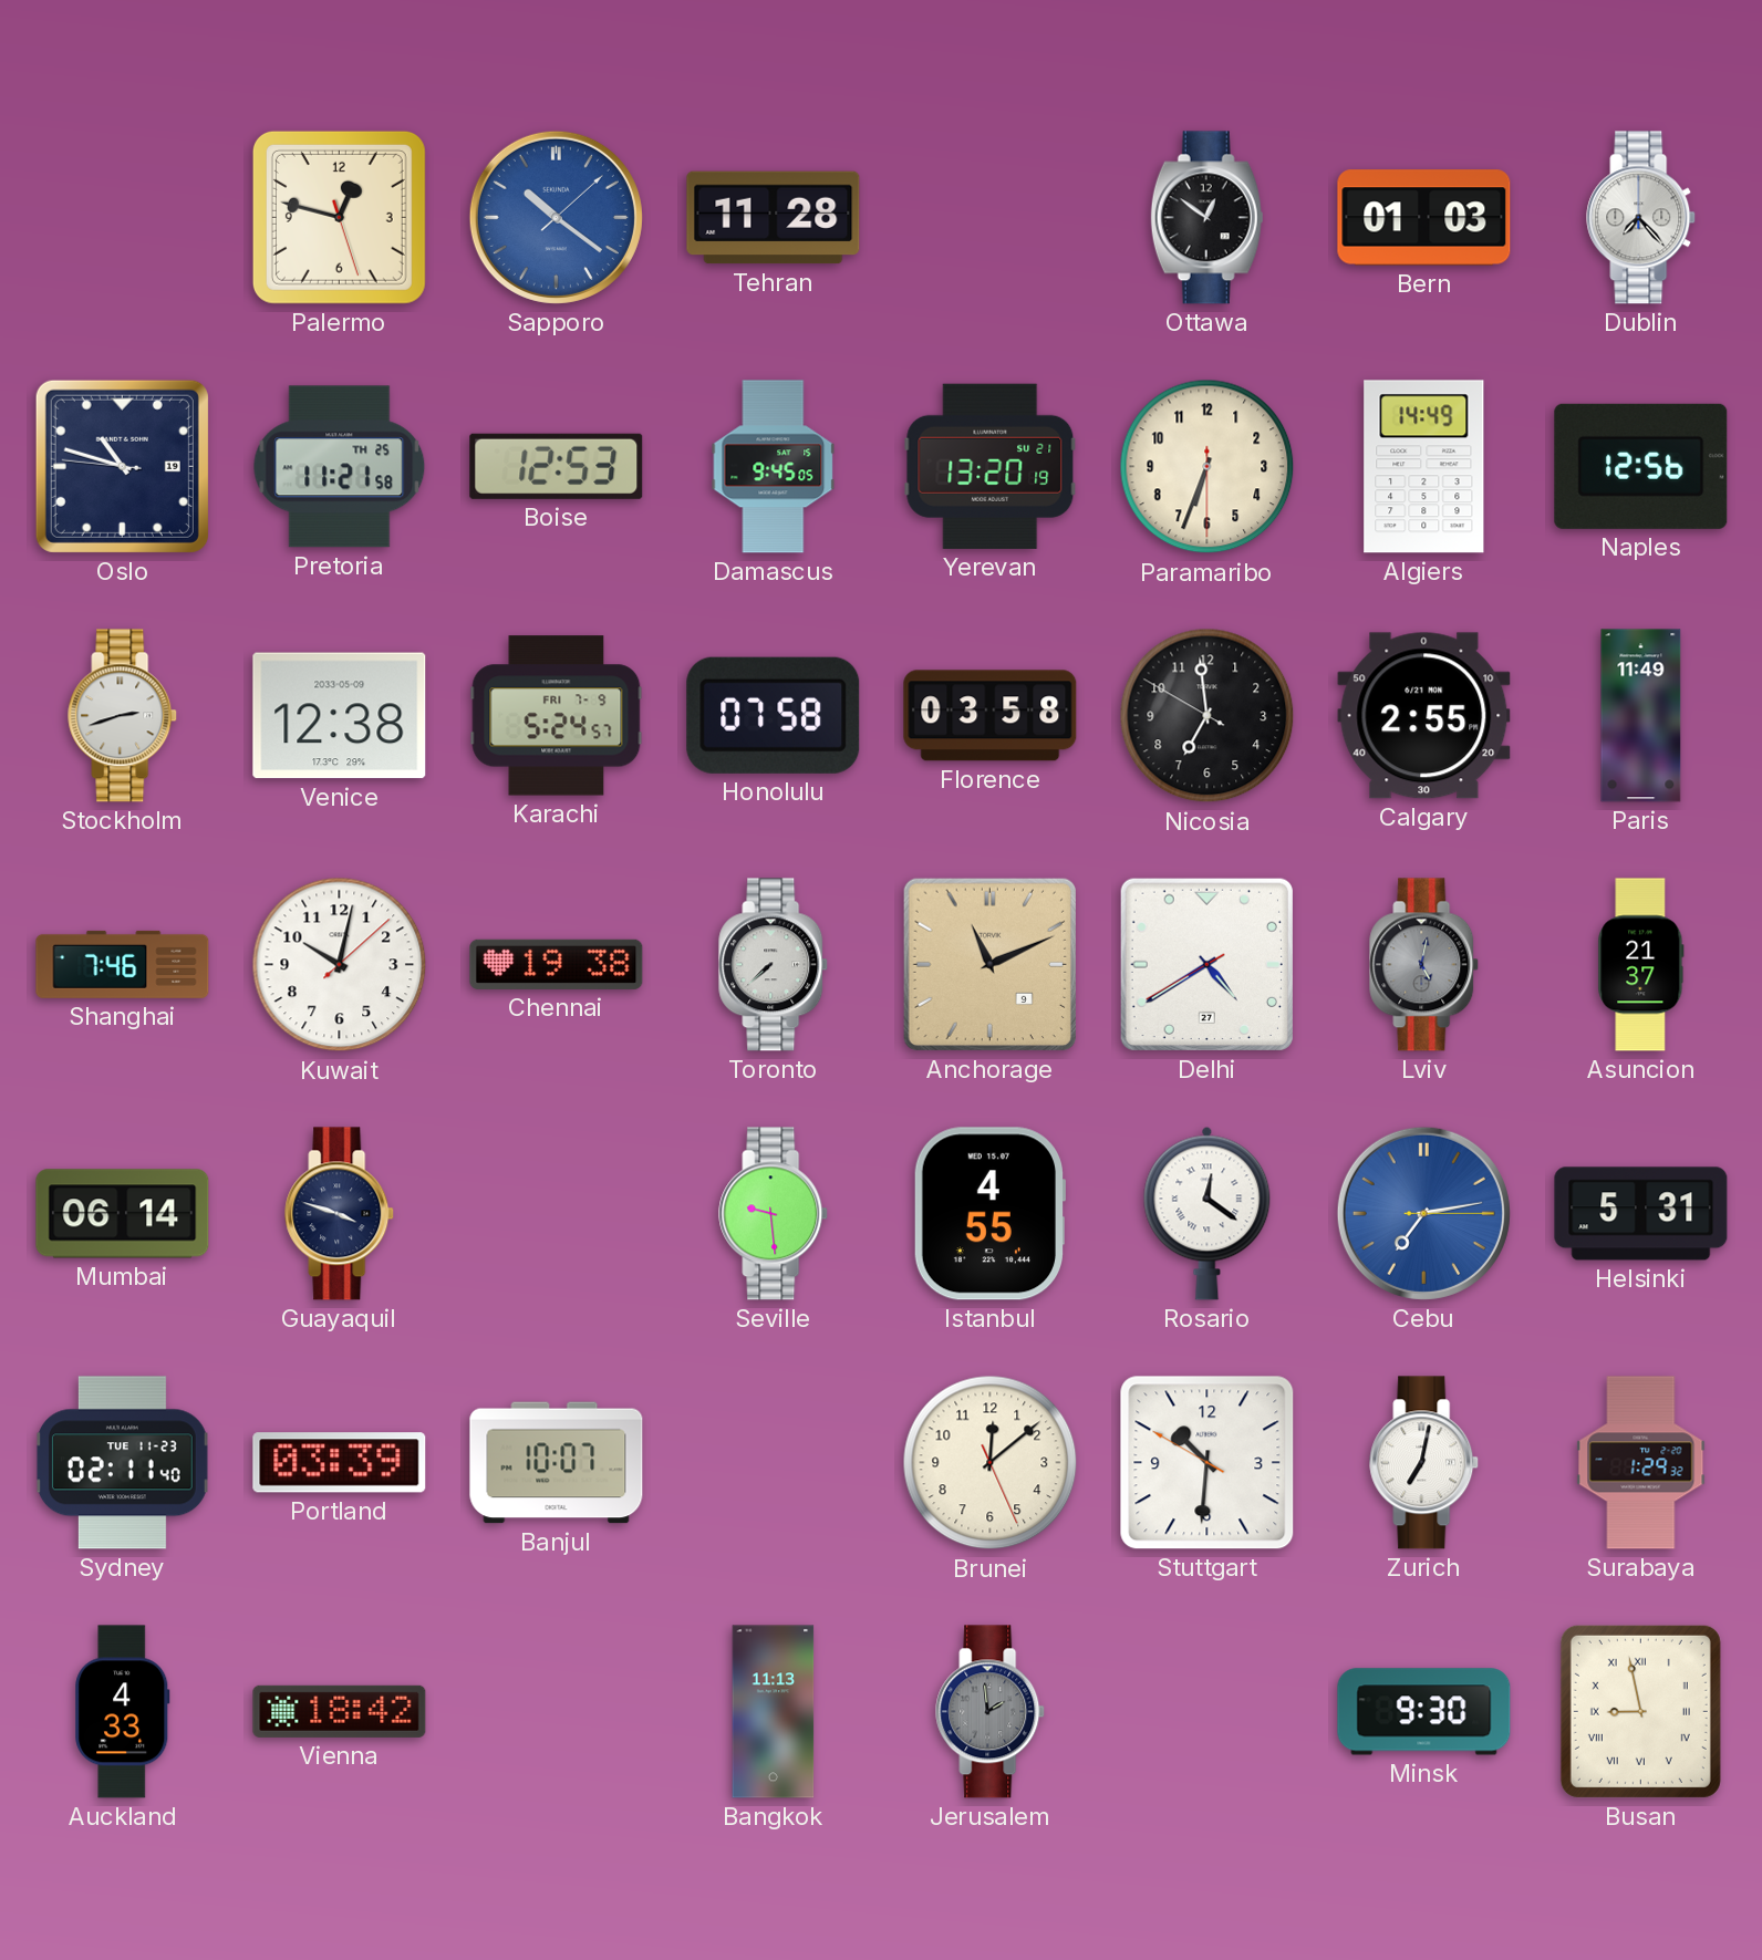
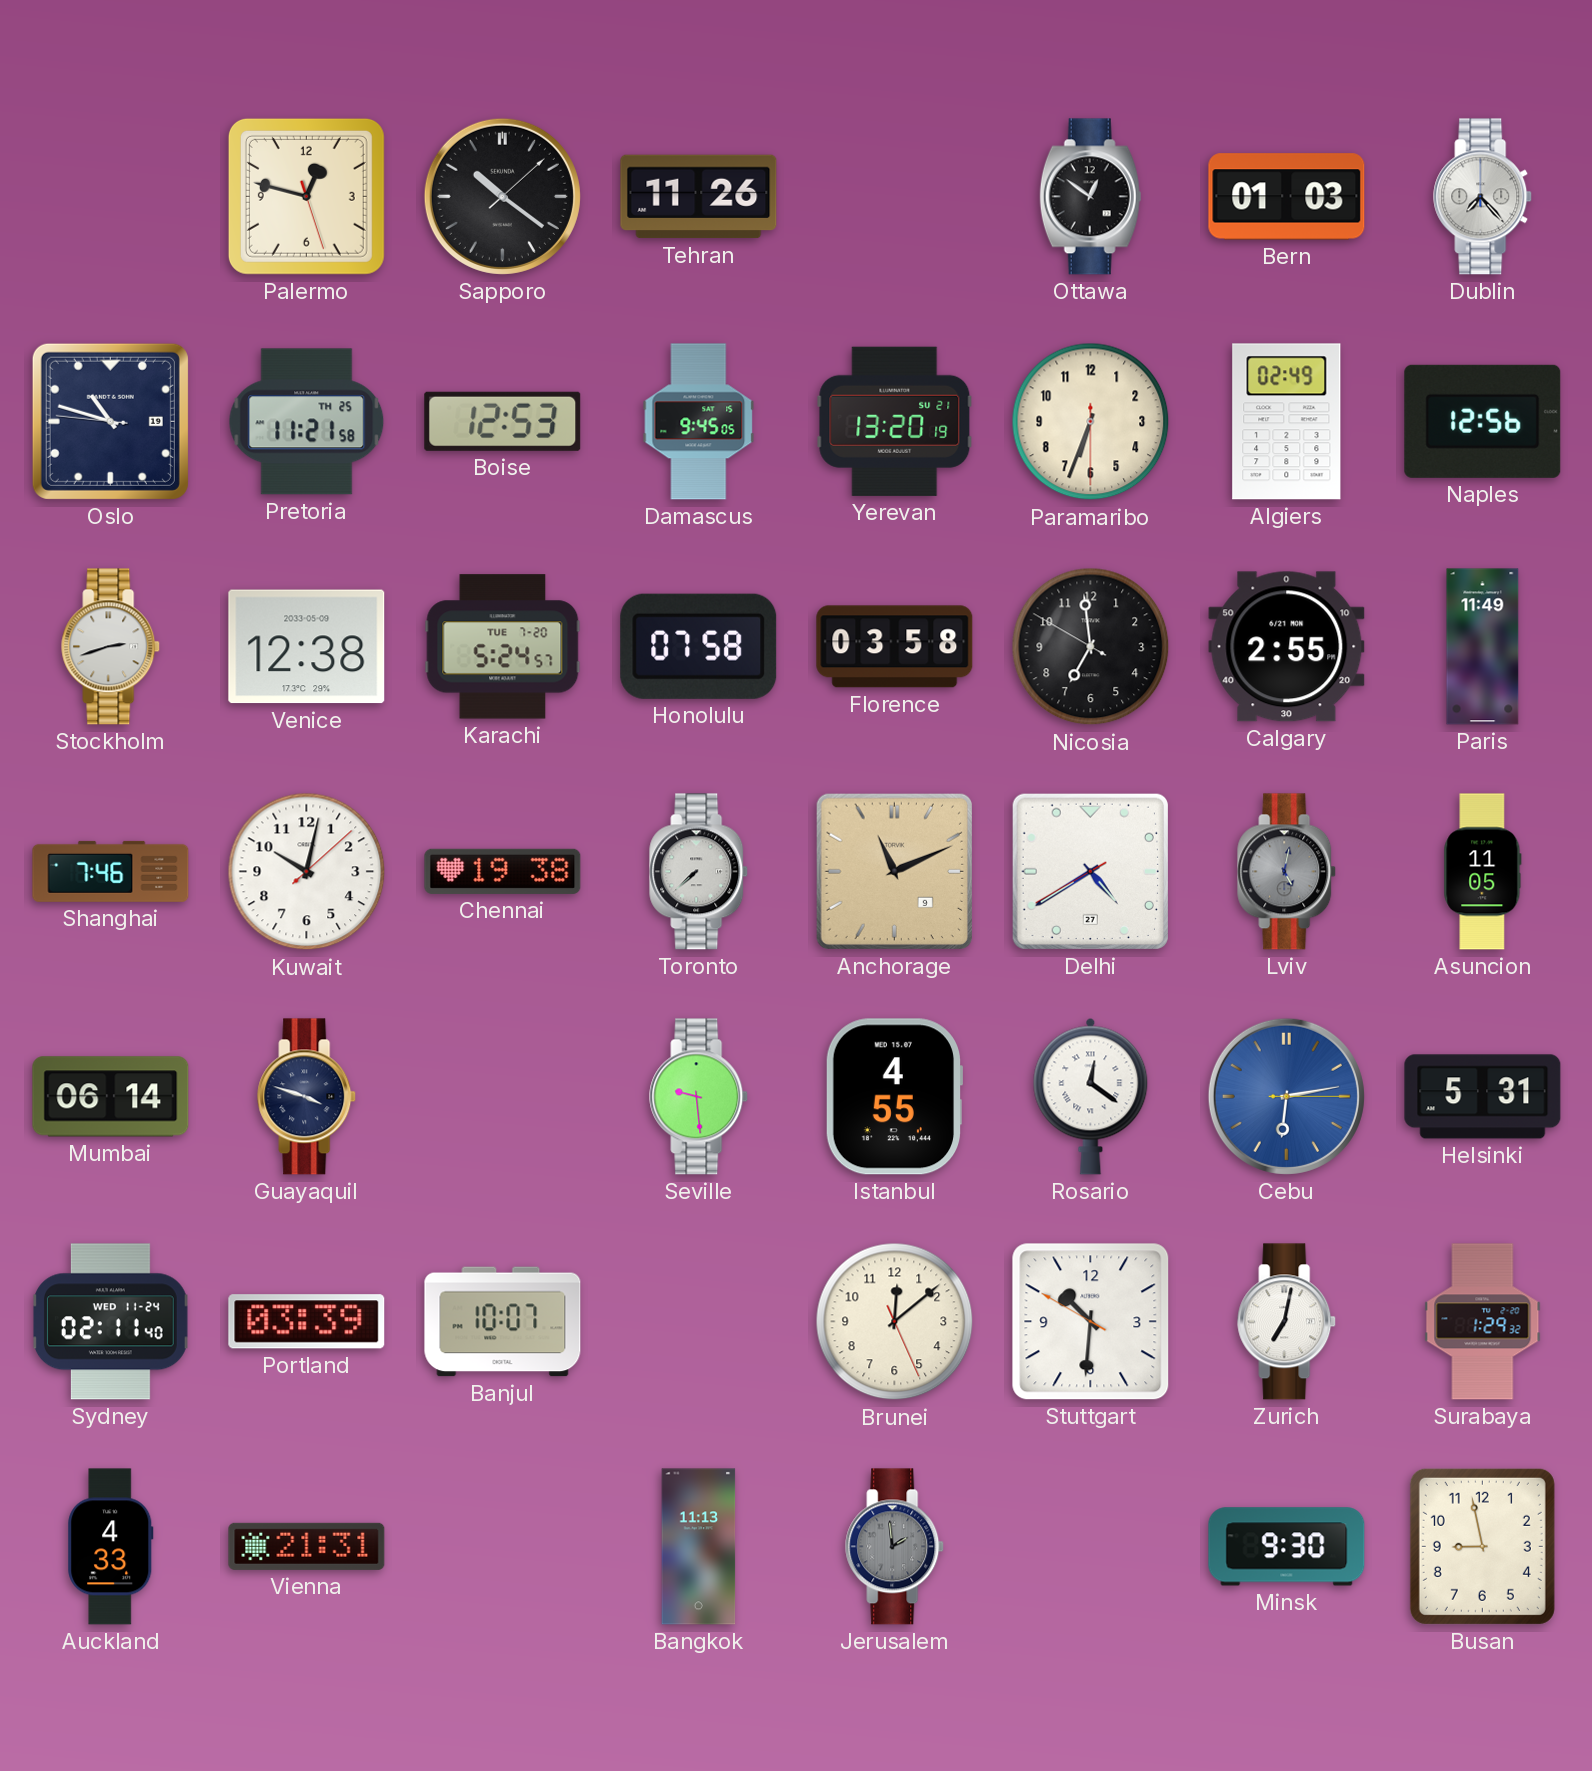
Sapporo dial: blue -> black (502, 196)
Tehran: 11:28 -> 11:26 (699, 197)
Algiers: 14:49 -> 02:49 (1287, 422)
Karachi date: FRI 7-9 -> TUE 7-20 (503, 647)
Asuncion: 21:37 -> 11:05 (1483, 872)
Cebu: 7:13 -> 6:13 (1286, 1096)
Sydney date: TUE 11-23 -> WED 11-24 (110, 1322)
Vienna: 18:42 -> 21:31 (307, 1546)
Busan numerals: Roman -> Arabic (1482, 1546)
